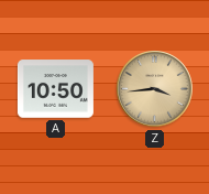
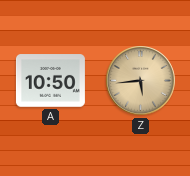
Z: 3:44 -> 5:44 (141, 81)
